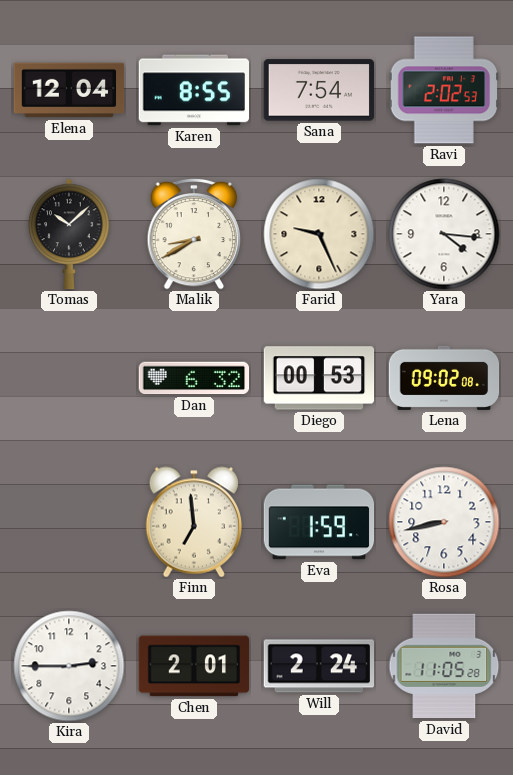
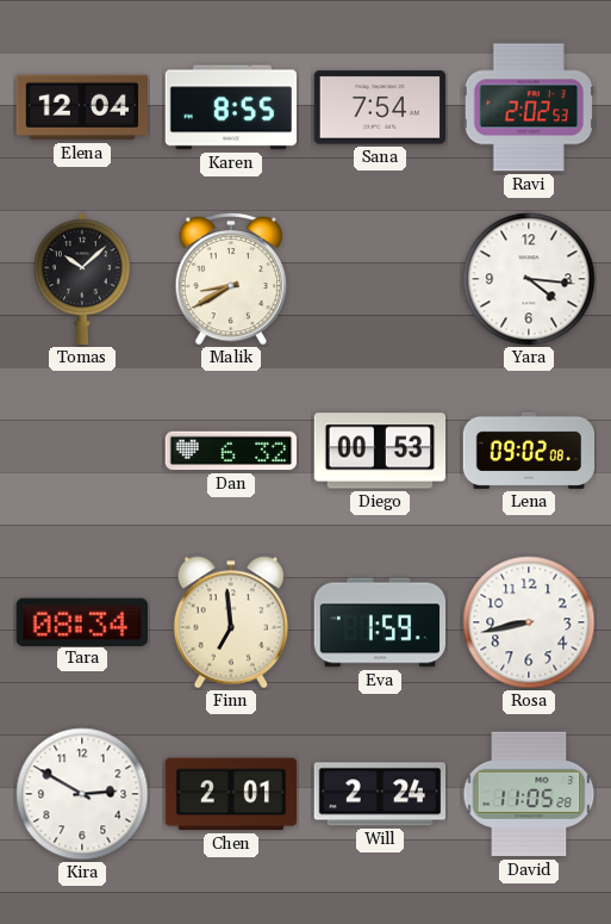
Farid: 9:26 -> none (319, 234)
Tara: none -> 08:34 (82, 621)
Kira: 2:45 -> 2:50 (82, 794)
